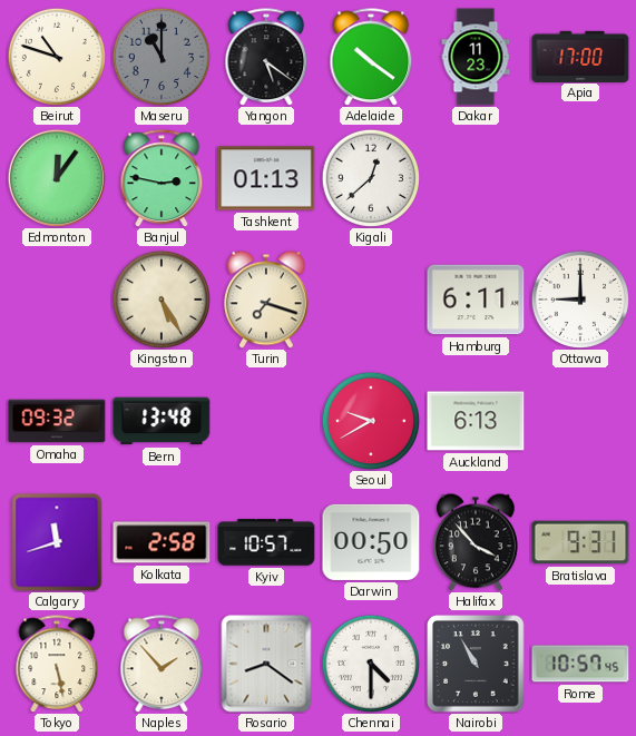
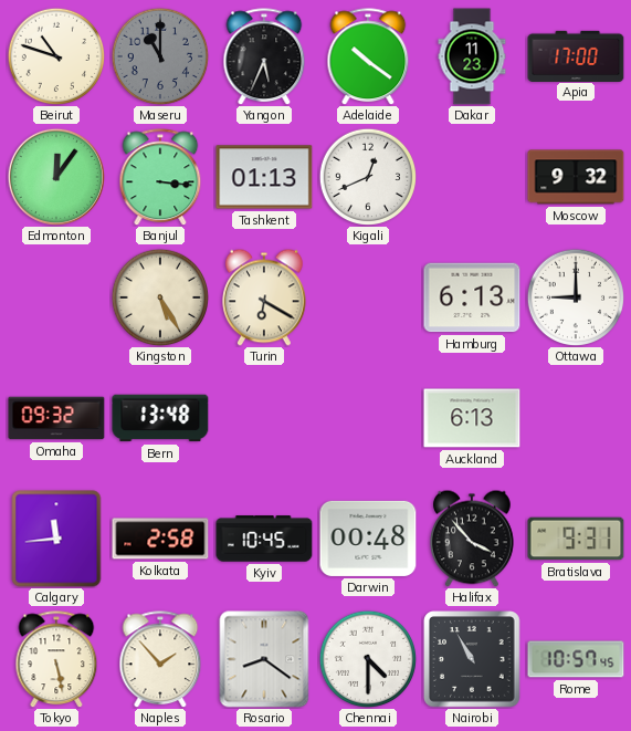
Yangon: 5:21 -> 5:34 (264, 56)
Banjul: 2:47 -> 3:16 (160, 177)
Kigali: 12:38 -> 12:41 (367, 176)
Moscow: none -> 9:32 (576, 177)
Turin: 7:18 -> 6:20 (265, 297)
Hamburg: 6:11 -> 6:13 (472, 297)
Seoul: 9:40 -> none (370, 420)
Calgary: 11:42 -> 11:44 (56, 539)
Kyiv: 10:57 -> 10:45 (264, 539)
Darwin: 00:50 -> 00:48 (368, 539)
